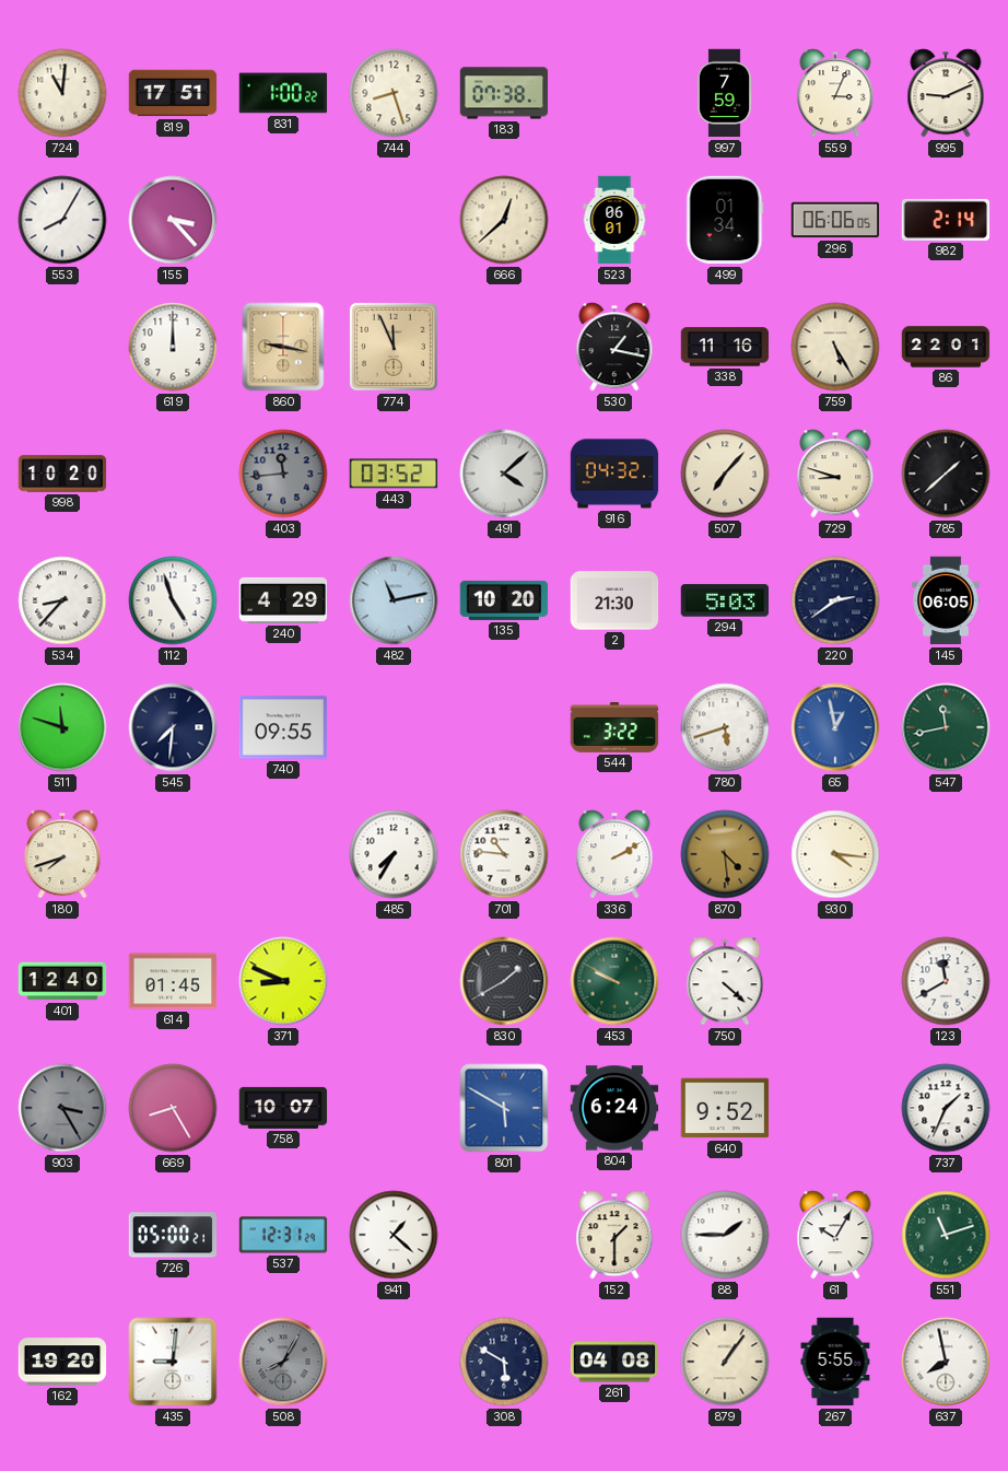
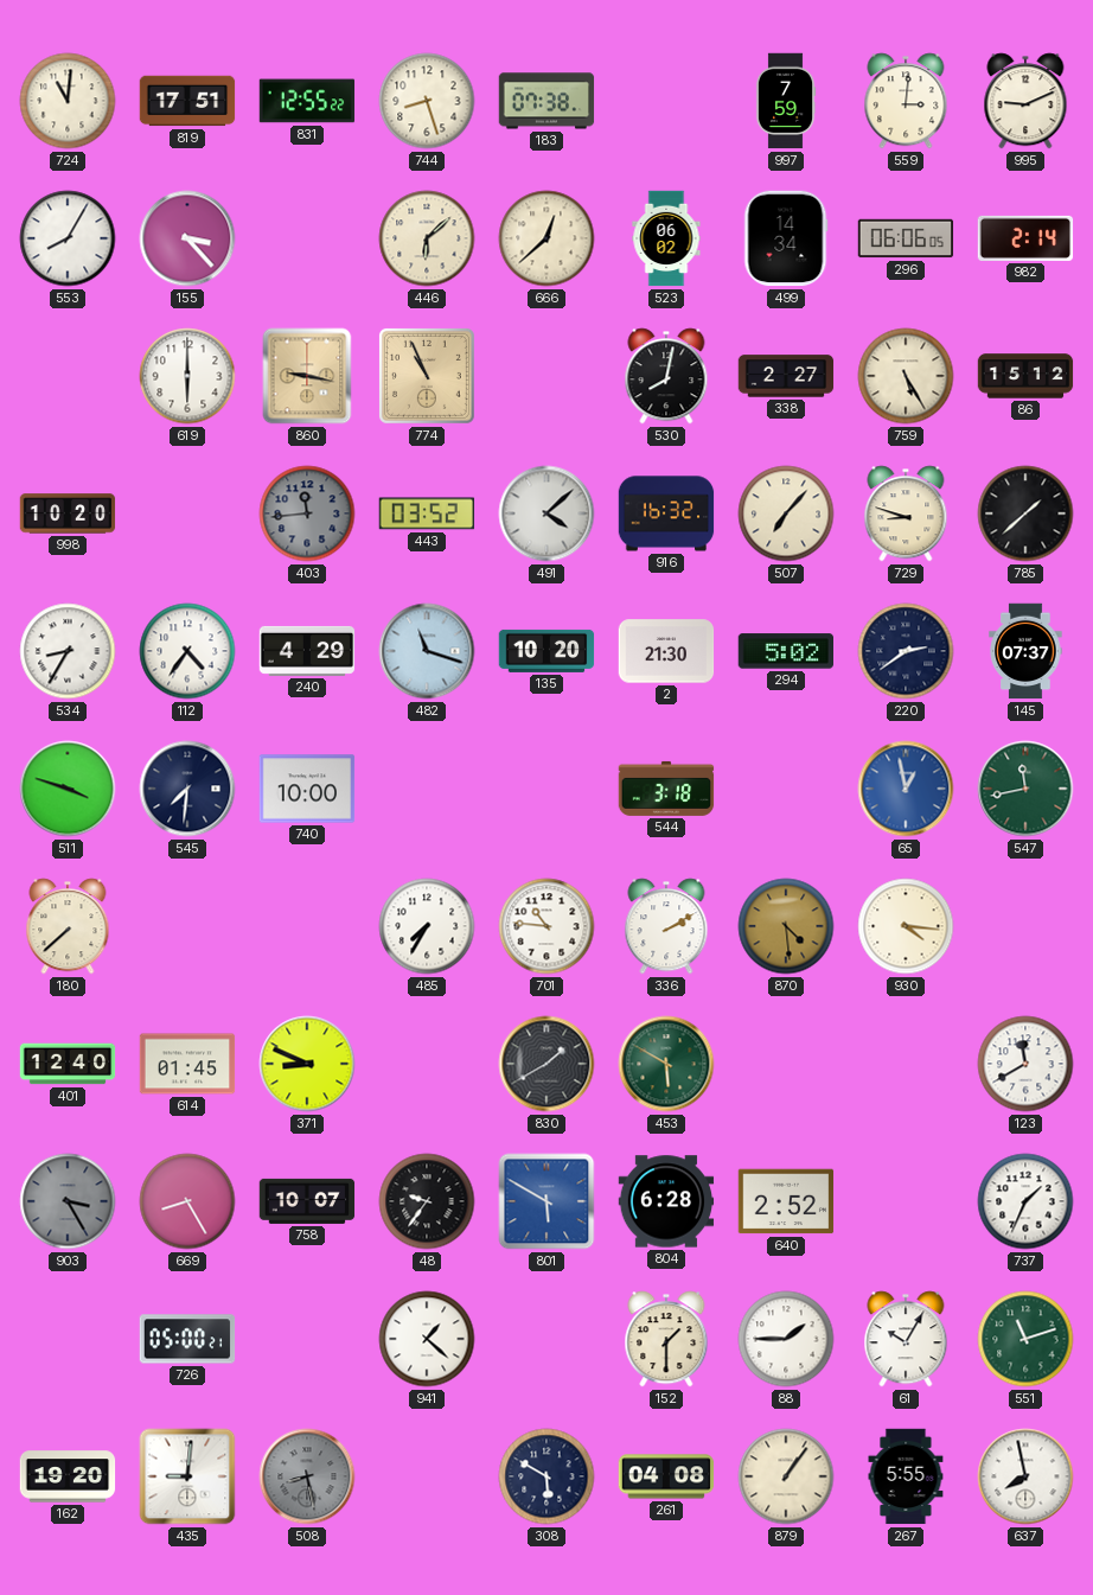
831: 1:00 -> 12:55 (307, 101)
559: 3:04 -> 3:01 (906, 101)
446: none -> 6:08 (427, 238)
523: 06:01 -> 06:02 (666, 238)
499: 01:34 -> 14:34 (786, 238)
619: 12:00 -> 6:00 (187, 376)
774: 11:56 -> 10:56 (427, 376)
530: 1:17 -> 8:02 (666, 376)
338: 11:16 -> 2:27 (786, 376)
86: 22:01 -> 15:12 (1025, 376)
916: 04:32 -> 16:32 (666, 513)
534: 8:37 -> 8:35 (68, 651)
112: 4:57 -> 4:36 (187, 651)
482: 11:13 -> 11:18 (427, 651)
294: 5:03 -> 5:02 (785, 651)
145: 06:05 -> 07:37 (1025, 651)
511: 11:48 -> 3:48 (68, 789)
740: 09:55 -> 10:00 (307, 789)
544: 3:22 -> 3:18 (666, 789)
780: 5:42 -> none (725, 727)
180: 7:42 -> 7:38 (68, 926)
453: 9:50 -> 5:50 (666, 1064)
750: 4:22 -> none (725, 981)
48: none -> 9:36 (427, 1201)
804: 6:24 -> 6:28 (666, 1201)
640: 9:52 -> 2:52 (786, 1201)
537: 12:31 -> none (283, 1235)
508: 8:05 -> 8:28 (307, 1476)
